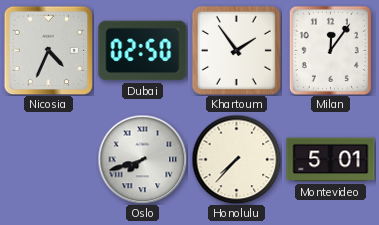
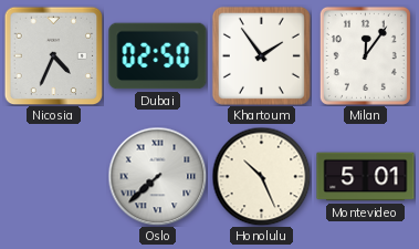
Oslo: 7:42 -> 7:38 (157, 176)
Honolulu: 7:37 -> 10:26 (261, 176)
